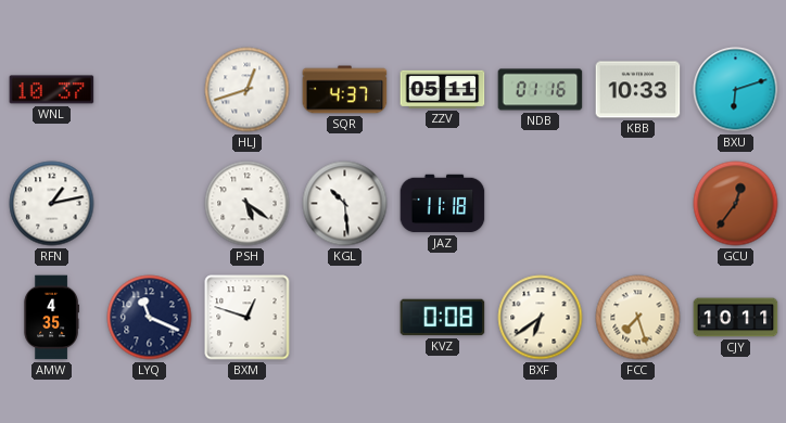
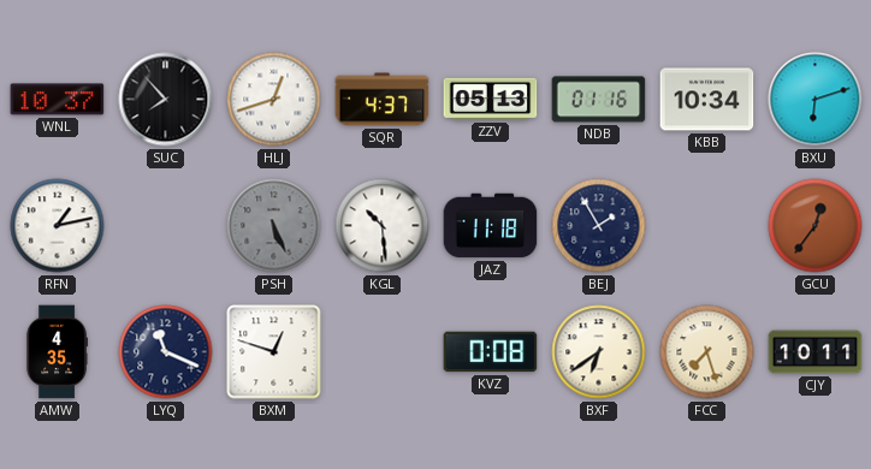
SUC: none -> 7:53 (166, 100)
ZZV: 05:11 -> 05:13 (491, 99)
KBB: 10:33 -> 10:34 (707, 100)
PSH: 5:21 -> 5:26 (274, 226)
PSH dial: white -> grey (274, 226)
BEJ: none -> 1:55 (599, 226)
